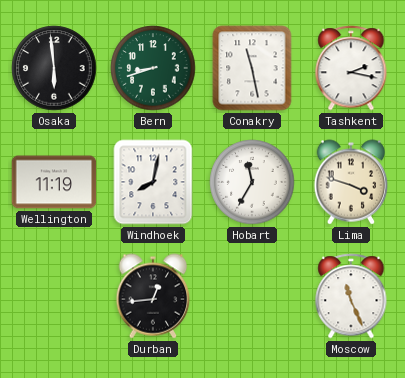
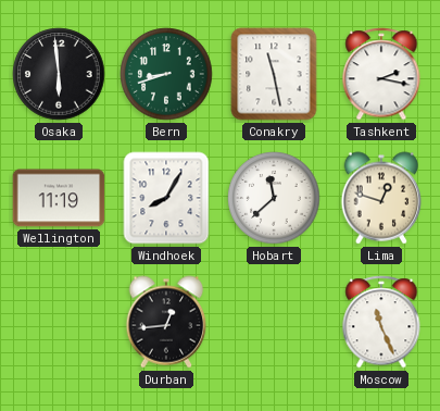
Windhoek: 8:02 -> 8:05 (166, 198)
Hobart: 11:35 -> 11:38 (274, 198)
Lima: 3:48 -> 12:48 (381, 198)
